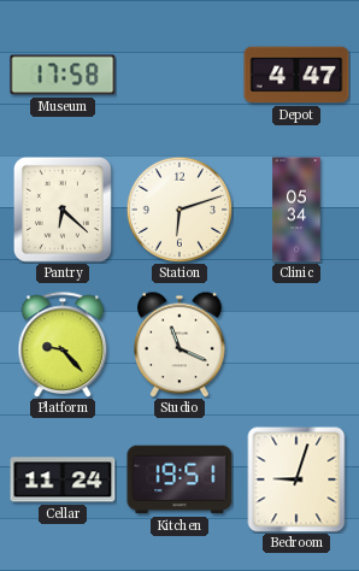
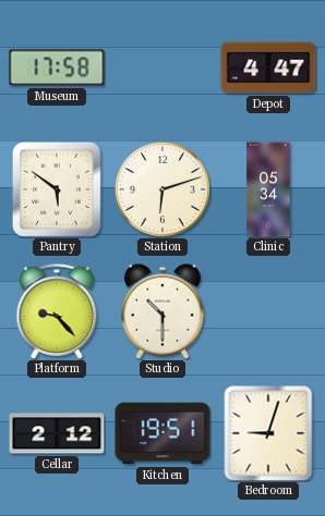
Pantry: 6:22 -> 5:51 (57, 189)
Studio: 11:19 -> 10:30 (164, 311)
Cellar: 11:24 -> 2:12 (57, 433)
